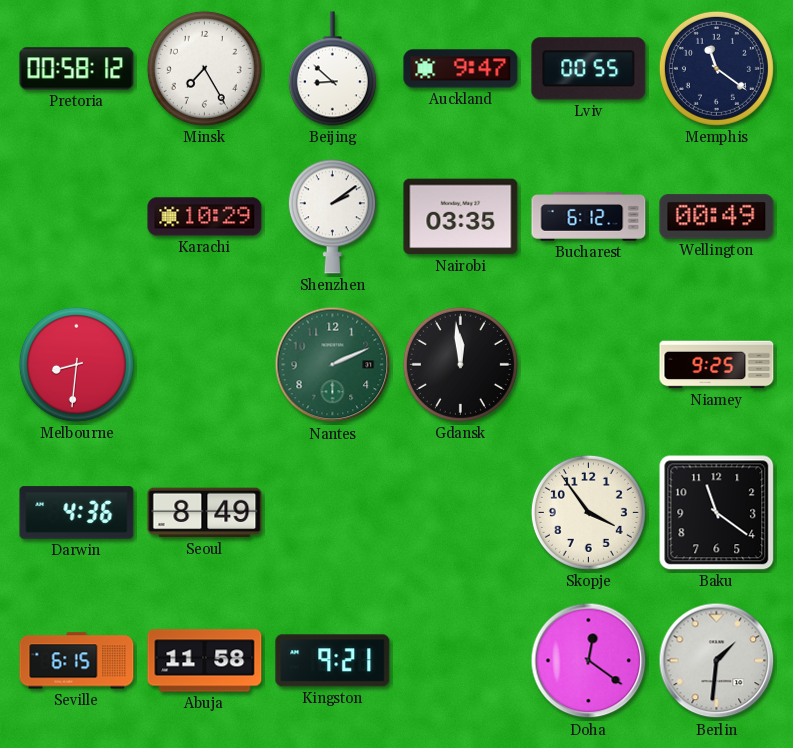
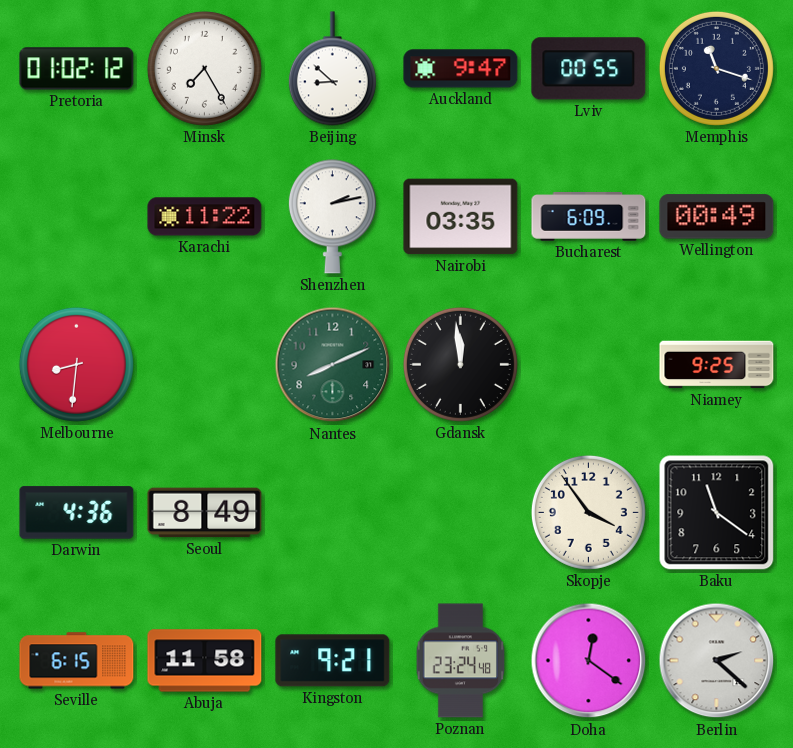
Pretoria: 00:58 -> 01:02 (77, 69)
Memphis: 11:21 -> 11:18 (716, 68)
Karachi: 10:29 -> 11:22 (205, 217)
Shenzhen: 2:09 -> 2:13 (332, 217)
Bucharest: 6:12 -> 6:09 (589, 217)
Nantes: 2:11 -> 8:11 (333, 365)
Poznan: none -> 23:24 (461, 661)
Berlin: 1:31 -> 2:22 (717, 661)
